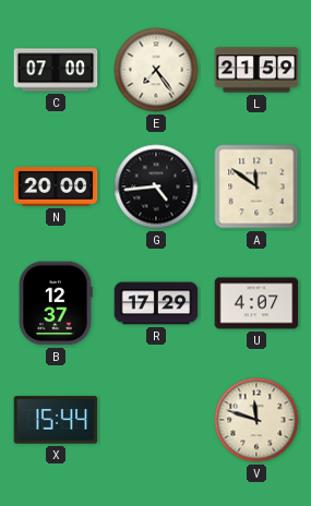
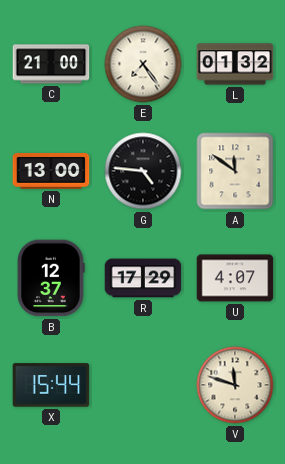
C: 07:00 -> 21:00 (51, 64)
L: 21:59 -> 01:32 (235, 64)
N: 20:00 -> 13:00 (51, 172)
G: 4:44 -> 4:46 (143, 171)
